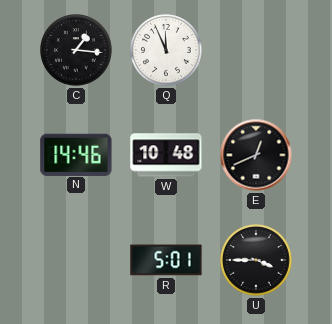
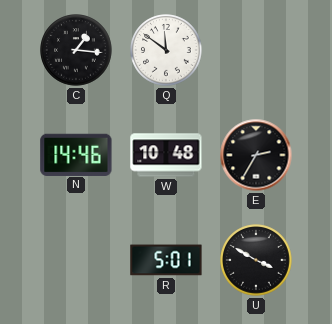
Q: 11:56 -> 11:51 (166, 50)
E: 12:41 -> 2:35 (256, 155)
U: 3:45 -> 3:50 (256, 260)
